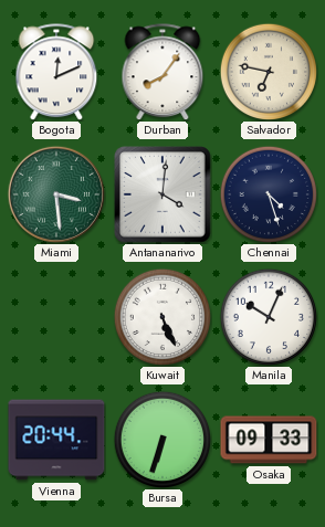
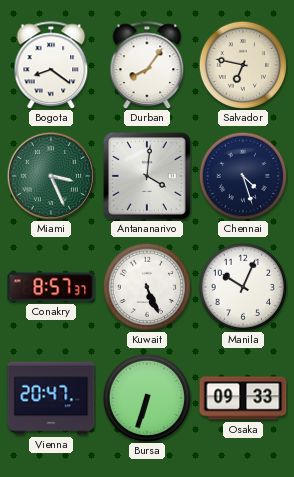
Bogota: 12:11 -> 8:21 (51, 65)
Miami: 3:29 -> 3:26 (50, 175)
Conakry: none -> 8:57 (51, 287)
Vienna: 20:44 -> 20:47 (51, 398)
